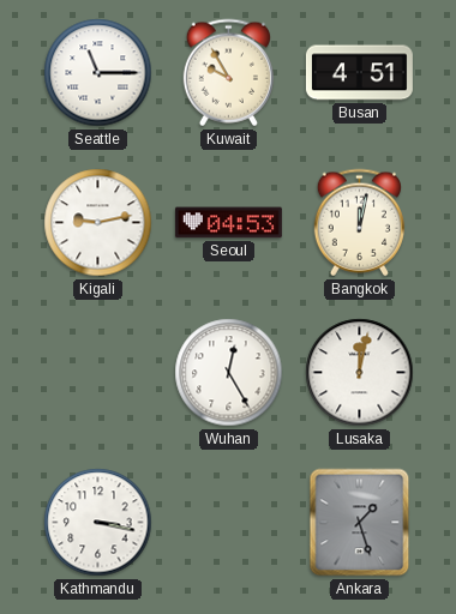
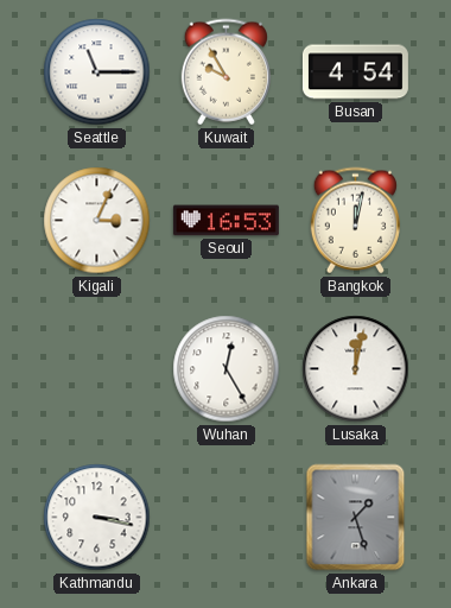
Busan: 4:51 -> 4:54 (355, 72)
Kigali: 9:13 -> 3:04 (97, 221)
Seoul: 04:53 -> 16:53 (225, 221)
